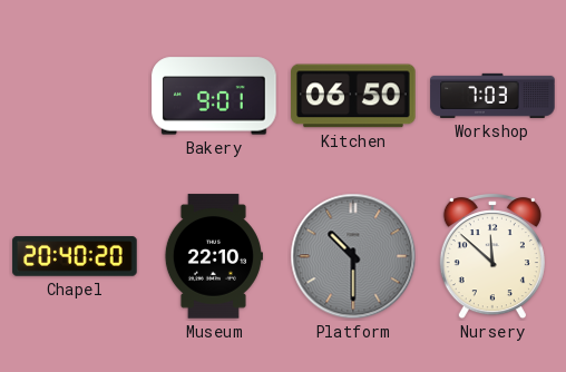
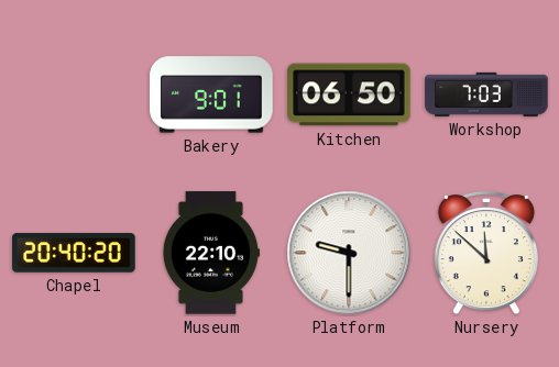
Platform: 10:30 -> 9:30 (349, 253)
Platform dial: grey -> white (349, 253)
